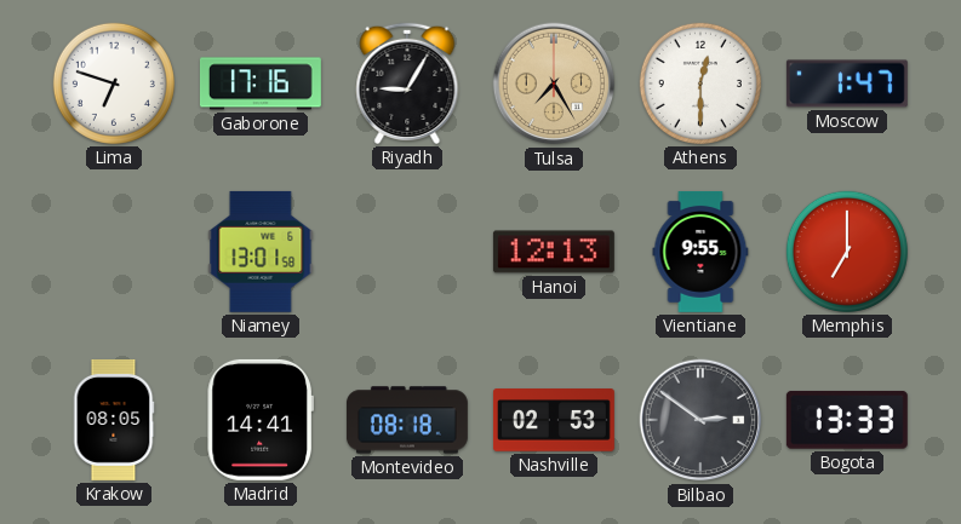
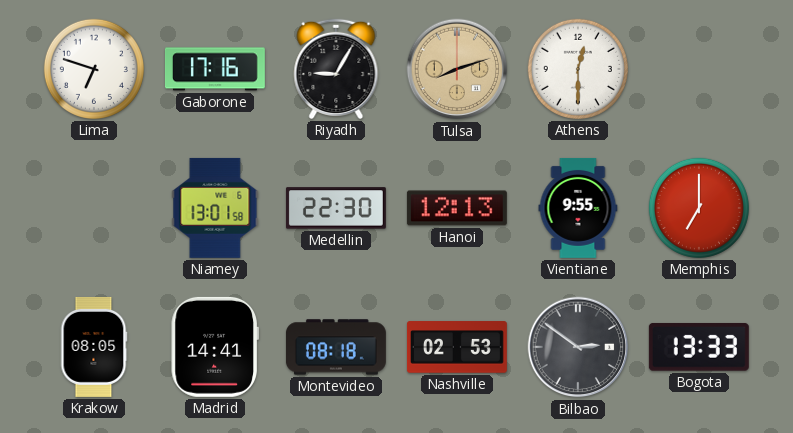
Tulsa: 7:25 -> 8:12 (457, 69)
Moscow: 1:47 -> none (847, 84)
Medellin: none -> 22:30 (336, 208)
